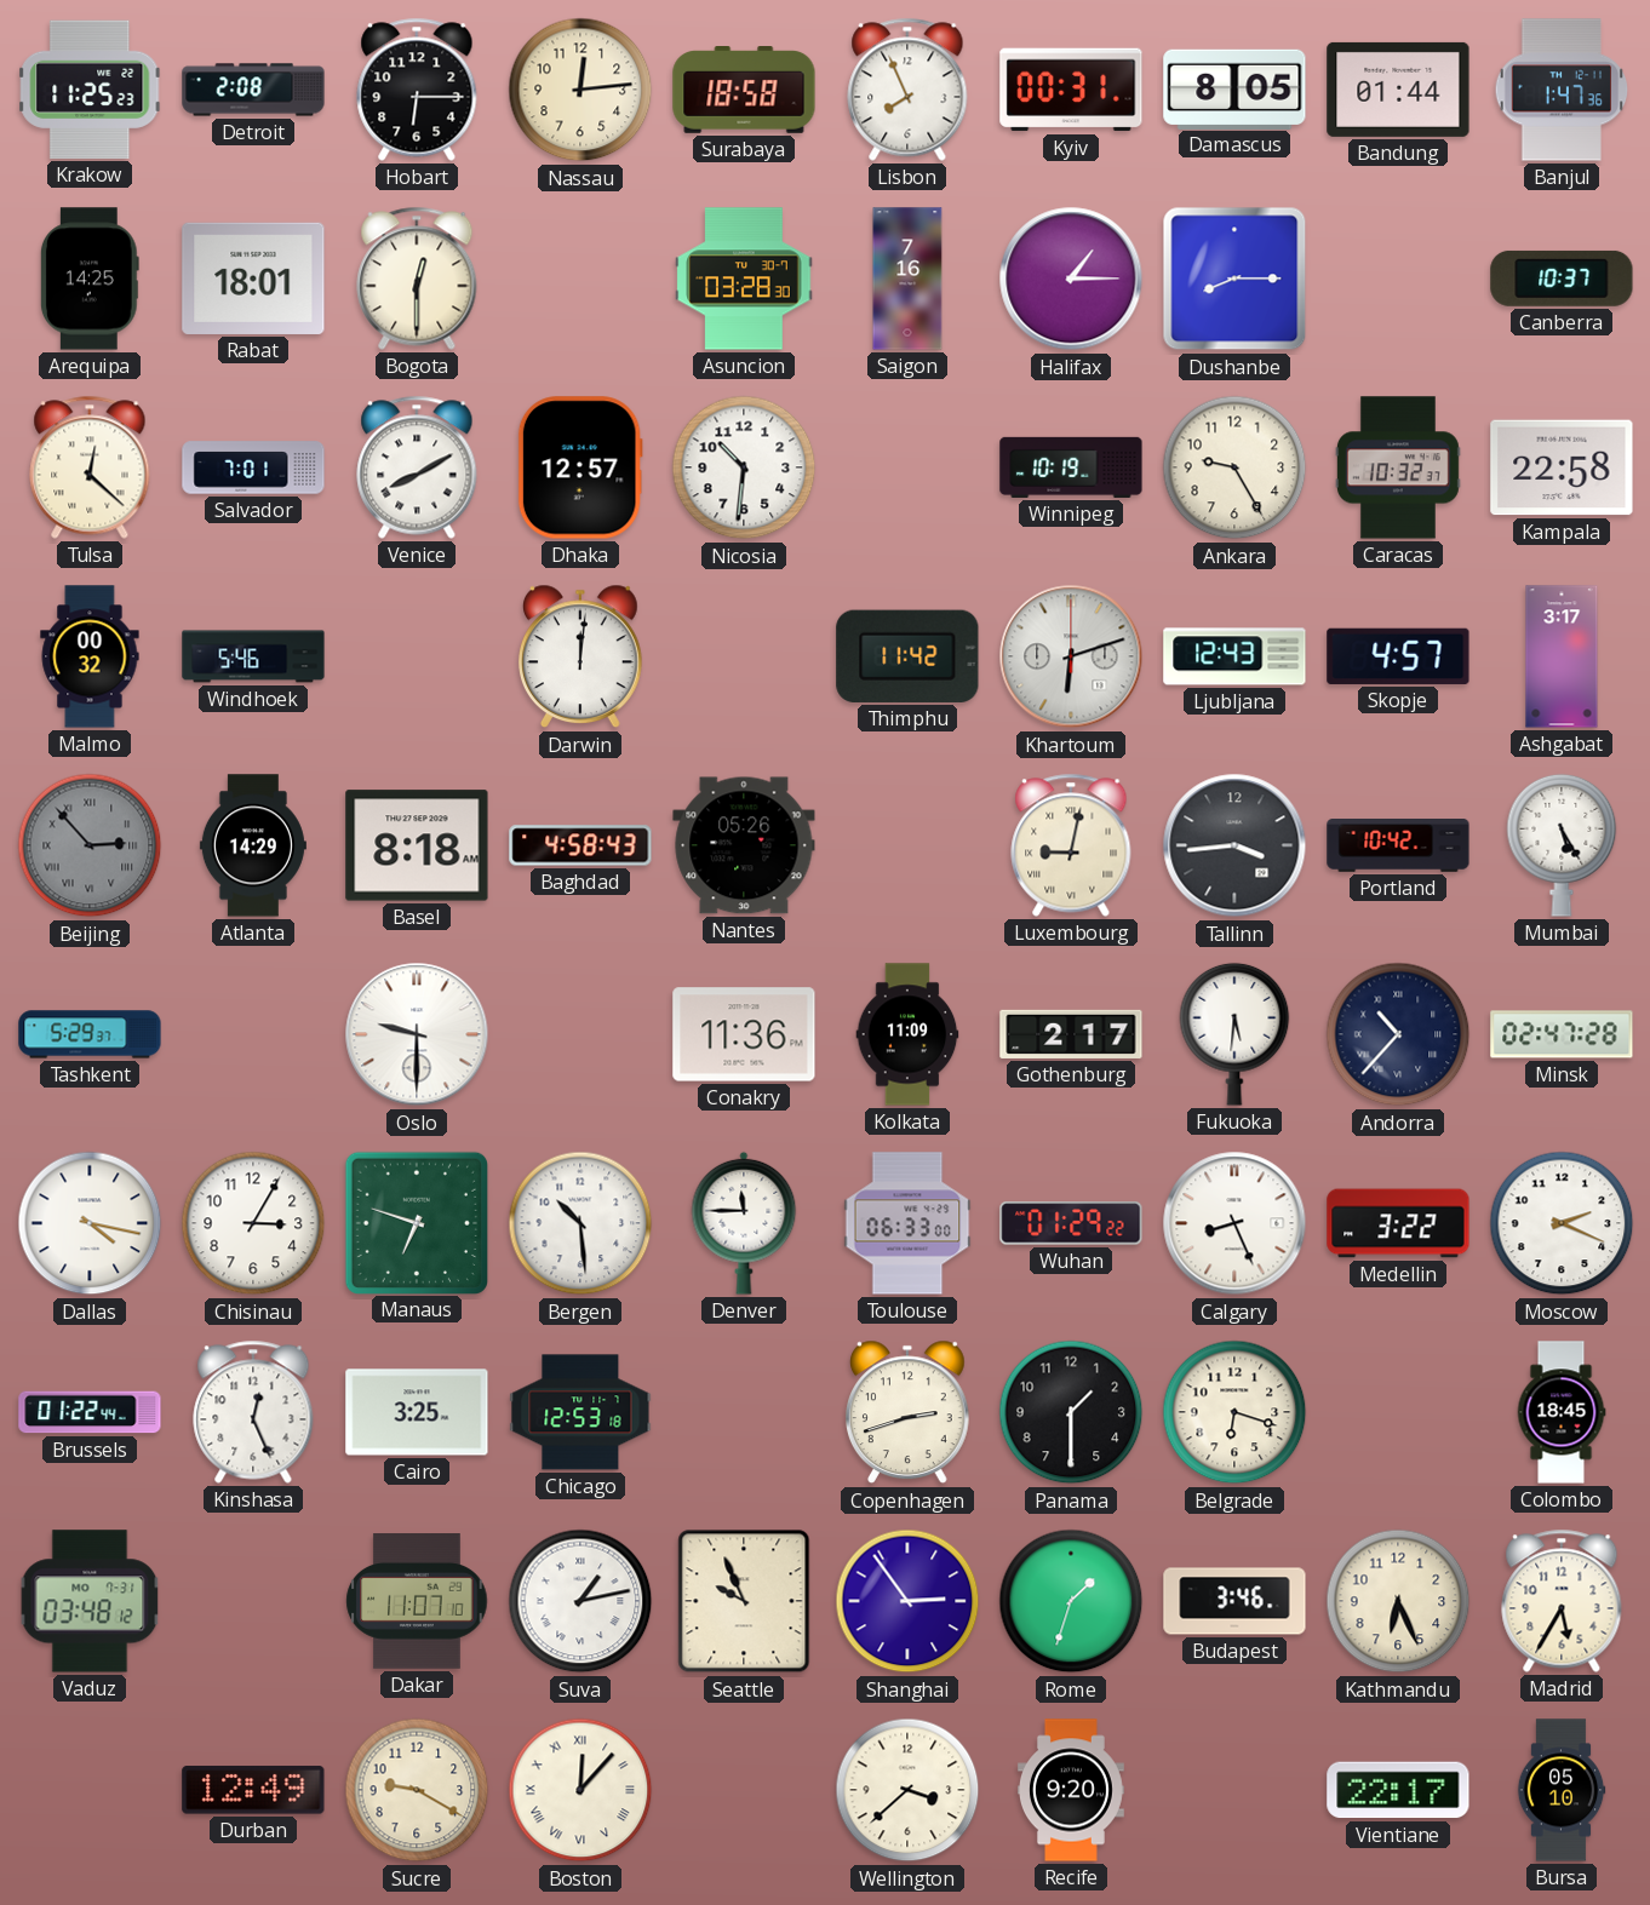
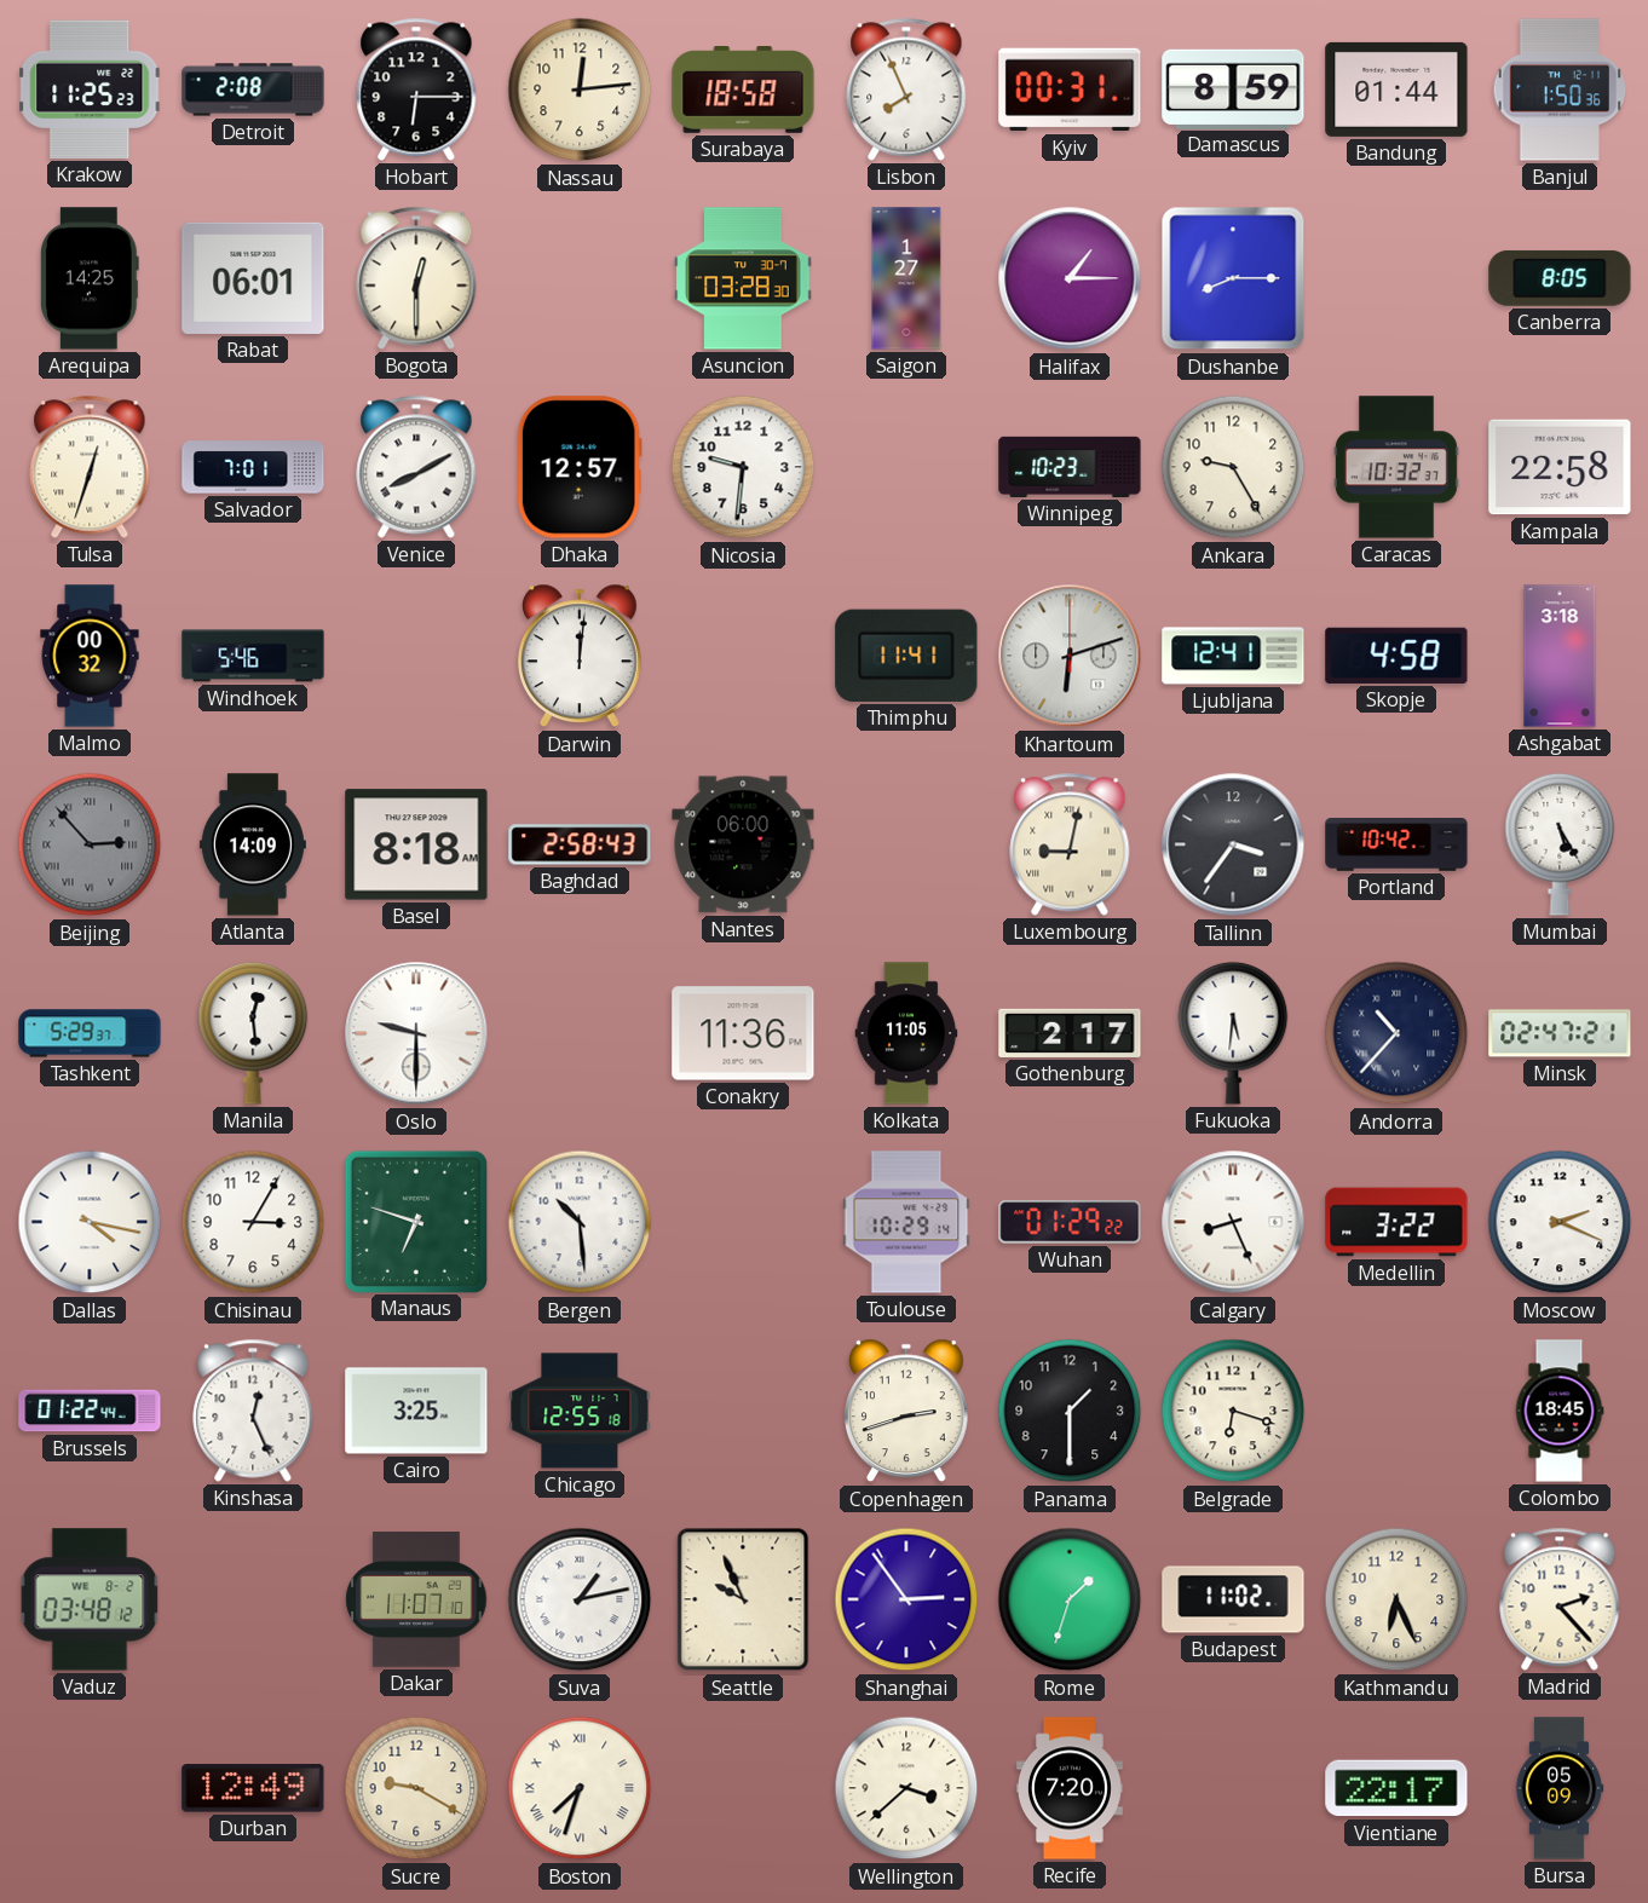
Damascus: 8:05 -> 8:59 (1233, 88)
Banjul: 1:47 -> 1:50 (1560, 90)
Rabat: 18:01 -> 06:01 (253, 278)
Saigon: 7:16 -> 1:27 (906, 278)
Canberra: 10:37 -> 8:05 (1560, 278)
Tulsa: 12:22 -> 12:33 (90, 467)
Nicosia: 10:31 -> 9:31 (743, 467)
Winnipeg: 10:19 -> 10:23 (1070, 467)
Thimphu: 11:42 -> 11:41 (906, 656)
Ljubljana: 12:43 -> 12:41 (1233, 656)
Skopje: 4:57 -> 4:58 (1396, 656)
Ashgabat: 3:17 -> 3:18 (1560, 656)
Atlanta: 14:29 -> 14:09 (253, 844)
Baghdad: 4:58 -> 2:58 (580, 844)
Nantes: 05:26 -> 06:00 (743, 844)
Tallinn: 3:44 -> 3:36 (1233, 844)
Manila: none -> 12:29 (253, 1033)
Kolkata: 11:09 -> 11:05 (906, 1033)
Minsk: 02:47:28 -> 02:47:21 (1560, 1033)
Denver: 11:45 -> none (744, 1223)
Toulouse: 06:33 -> 10:29 (906, 1222)
Chicago: 12:53 -> 12:55 (580, 1411)
Vaduz date: MO 7-31 -> WE 8-2 (90, 1599)
Budapest: 3:46 -> 11:02 (1233, 1599)
Madrid: 5:35 -> 2:23 (1560, 1599)
Boston: 12:07 -> 7:33 (580, 1788)
Recife: 9:20 -> 7:20 (1070, 1788)
Bursa: 05:10 -> 05:09 (1560, 1788)
